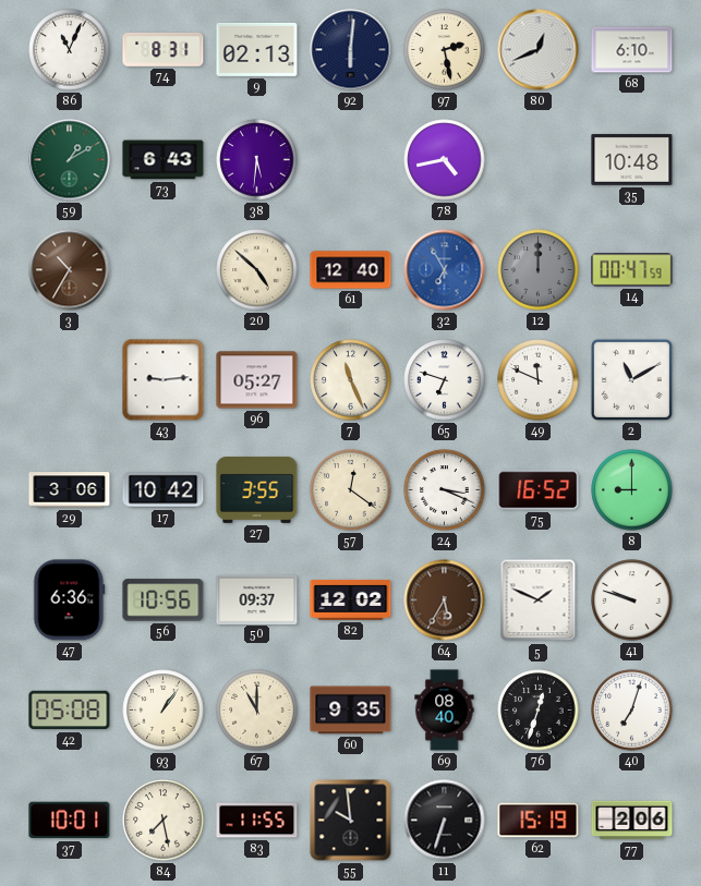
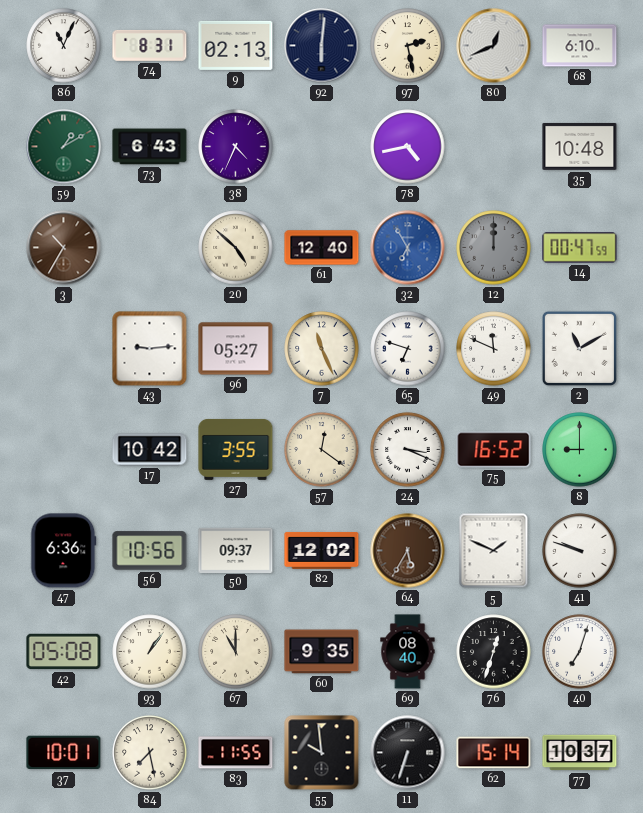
38: 5:31 -> 4:34 (236, 147)
29: 3:06 -> none (70, 490)
62: 15:19 -> 15:14 (494, 753)
77: 2:06 -> 10:37 (580, 753)
